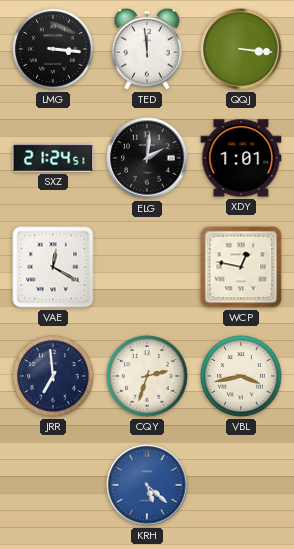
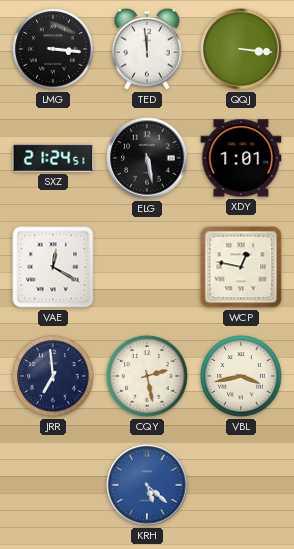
ELG: 2:01 -> 5:28 (147, 158)
CQY: 2:33 -> 2:28 (147, 376)
